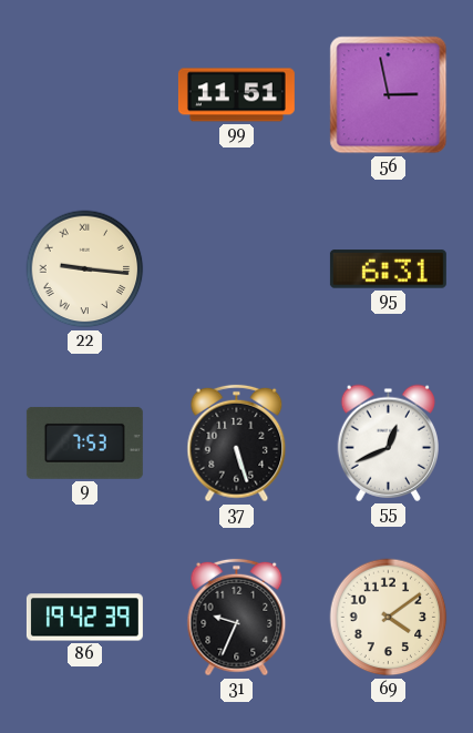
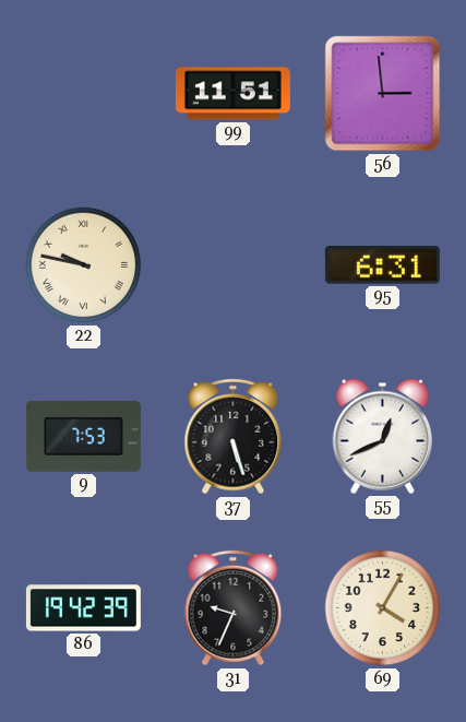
56: 2:58 -> 2:59 (383, 94)
22: 9:16 -> 9:47 (84, 265)
69: 4:09 -> 4:05 (383, 608)
